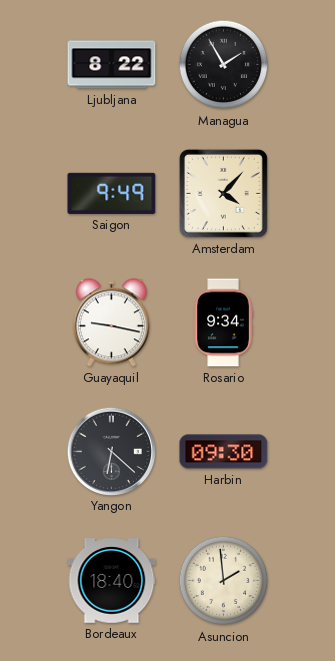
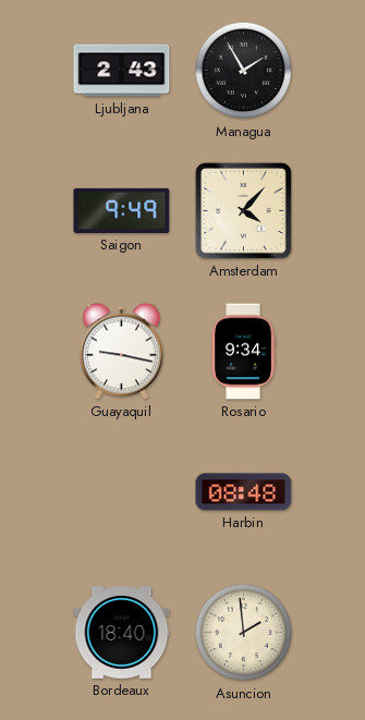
Ljubljana: 8:22 -> 2:43 (122, 71)
Yangon: 6:22 -> none (111, 451)
Harbin: 09:30 -> 08:48 (244, 492)
